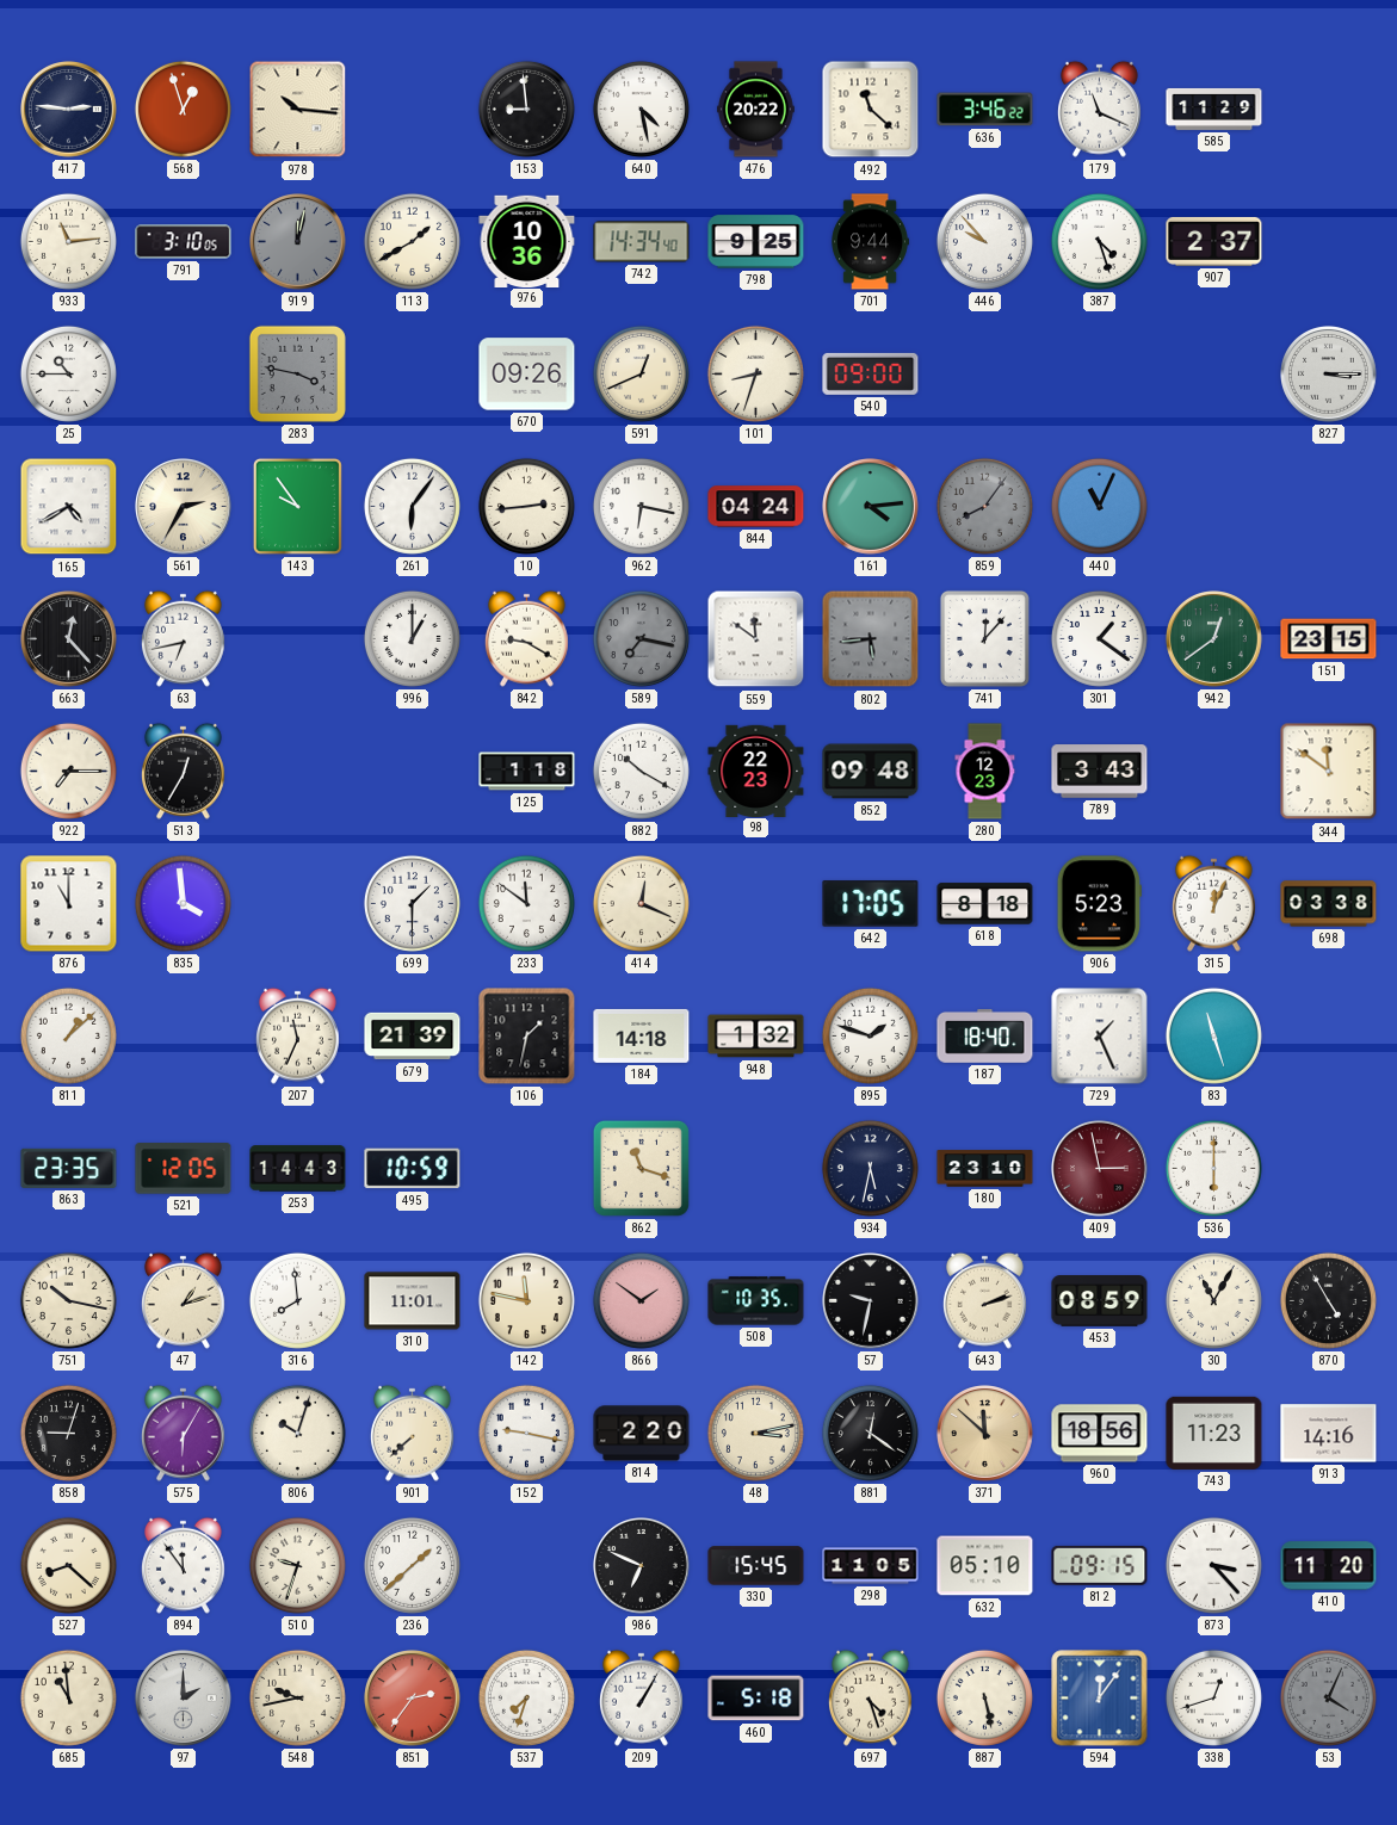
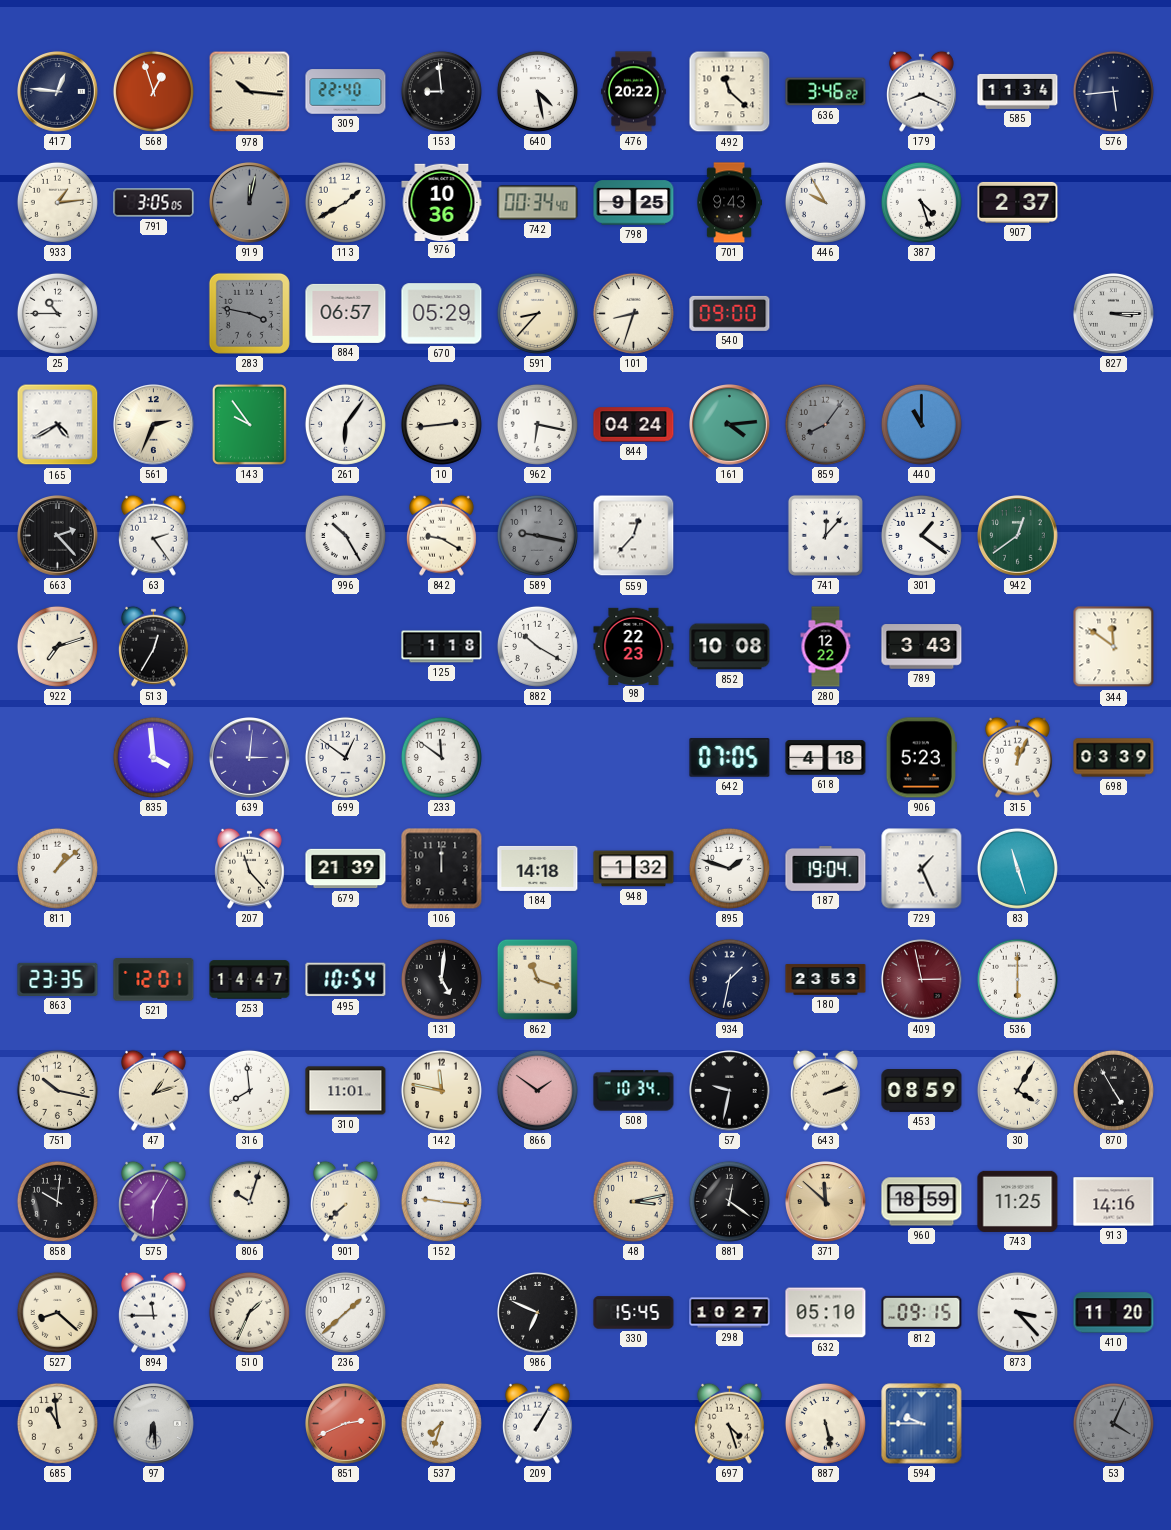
417: 2:46 -> 12:46 (58, 92)
309: none -> 22:40 (346, 92)
179: 11:19 -> 8:19 (921, 91)
585: 11:29 -> 11:34 (1018, 91)
576: none -> 5:44 (1113, 91)
933: 11:14 -> 1:14 (57, 202)
791: 3:10 -> 3:05 (154, 203)
742: 14:34 -> 00:34 (538, 203)
701: 9:44 -> 9:43 (729, 203)
446: 9:53 -> 9:55 (825, 202)
884: none -> 06:57 (346, 313)
670: 09:26 -> 05:29 (442, 314)
591: 12:41 -> 8:37 (537, 313)
561: 2:35 -> 2:34 (154, 425)
440: 11:04 -> 11:00 (921, 424)
663: 12:23 -> 2:23 (58, 536)
63: 6:43 -> 2:24 (153, 535)
996: 1:00 -> 10:25 (345, 535)
589: 7:17 -> 9:17 (537, 535)
559: 11:51 -> 12:37 (634, 536)
802: 5:44 -> none (871, 639)
151: 23:15 -> none (1329, 639)
922: 7:15 -> 7:12 (57, 646)
852: 09:48 -> 10:08 (730, 647)
280: 12:23 -> 12:22 (826, 647)
876: 11:00 -> none (69, 904)
639: none -> 3:01 (250, 758)
699: 1:30 -> 12:51 (345, 757)
414: 12:19 -> none (641, 903)
642: 17:05 -> 07:05 (730, 758)
618: 8:18 -> 4:18 (826, 758)
698: 03:38 -> 03:39 (1114, 758)
207: 11:34 -> 11:23 (249, 868)
106: 1:32 -> 12:00 (442, 869)
187: 18:40 -> 19:04 (826, 868)
521: 12:05 -> 12:01 (154, 980)
253: 14:43 -> 14:47 (250, 980)
495: 10:59 -> 10:54 (346, 980)
131: none -> 5:01 (441, 979)
934: 5:32 -> 1:32 (729, 979)
180: 23:10 -> 23:53 (826, 980)
508: 10:35 -> 10:34 (634, 1091)
30: 11:05 -> 4:05 (1017, 1090)
858: 9:03 -> 10:01 (57, 1201)
152: 9:17 -> 9:16 (441, 1201)
814: 2:20 -> none (642, 1434)
960: 18:56 -> 18:59 (922, 1202)
743: 11:23 -> 11:25 (1018, 1201)
894: 11:54 -> 11:45 (153, 1312)
510: 9:33 -> 1:34 (249, 1312)
298: 11:05 -> 10:27 (730, 1313)
97: 2:00 -> 6:29 (154, 1424)
548: 9:43 -> none (297, 1697)
851: 2:36 -> 2:41 (346, 1424)
460: 5:18 -> none (756, 1699)
594: 12:06 -> 9:45 (922, 1424)
338: 12:42 -> none (1213, 1697)
